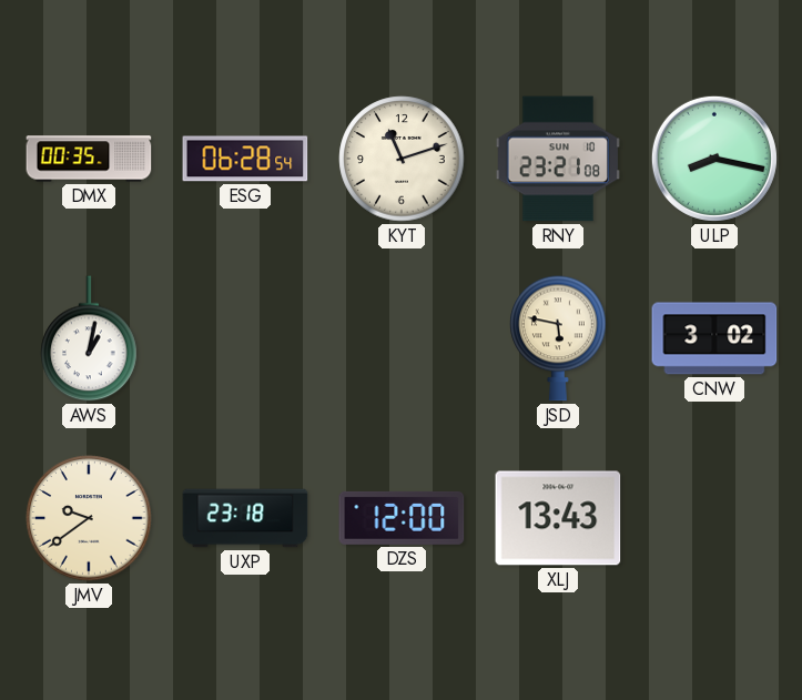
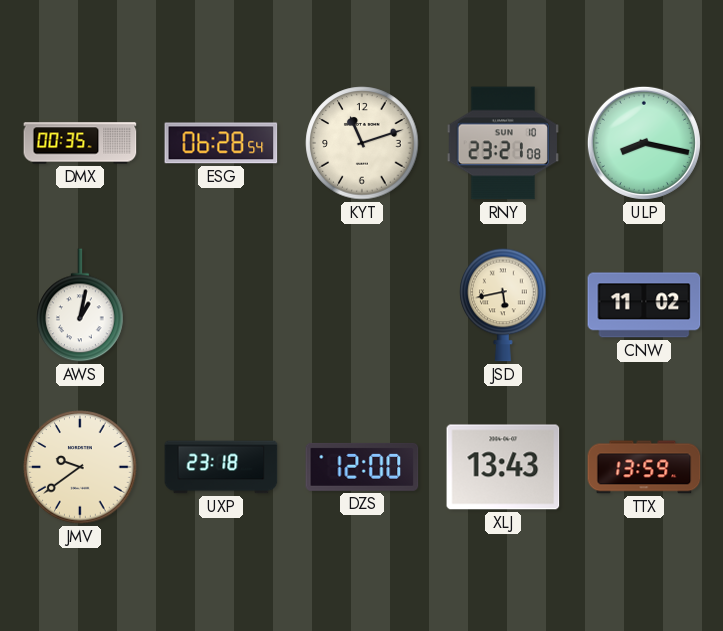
JSD: 5:47 -> 5:43 (503, 305)
CNW: 3:02 -> 11:02 (644, 305)
TTX: none -> 13:59 (644, 467)
